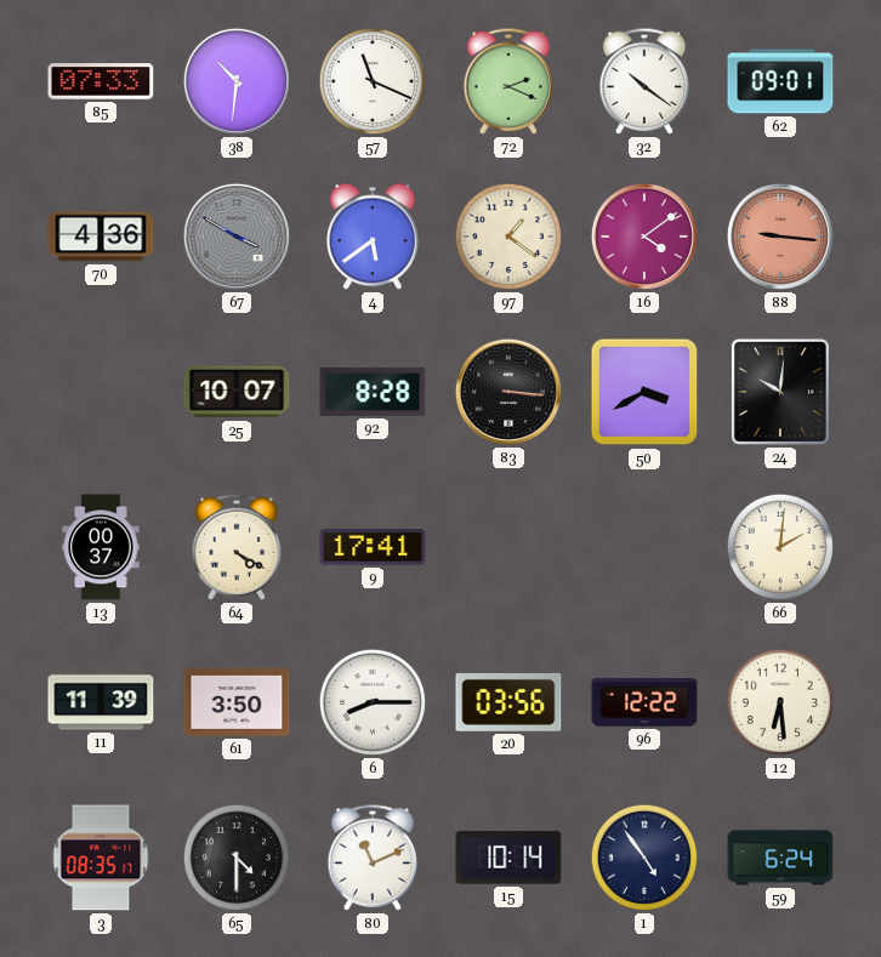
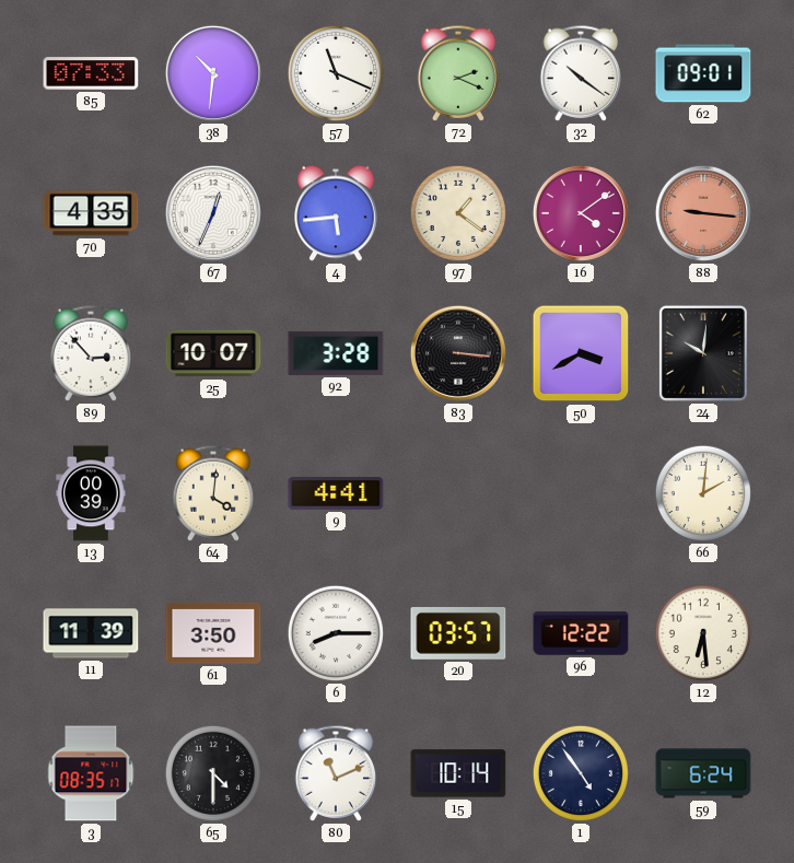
70: 4:36 -> 4:35 (91, 213)
67: 3:50 -> 12:34 (213, 213)
67 dial: grey -> white (213, 213)
4: 5:39 -> 5:44 (336, 213)
89: none -> 2:53 (91, 353)
92: 8:28 -> 3:28 (336, 353)
13: 00:37 -> 00:39 (91, 493)
64: 4:20 -> 4:01 (213, 493)
9: 17:41 -> 4:41 (336, 494)
20: 03:56 -> 03:57 (458, 633)
